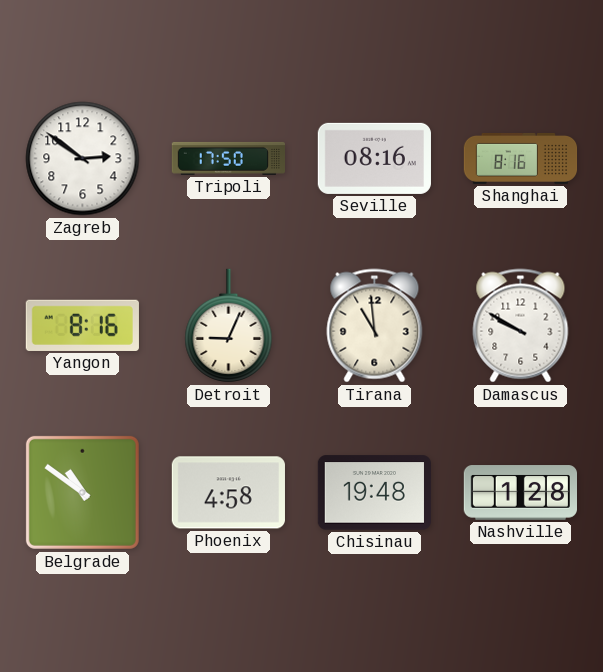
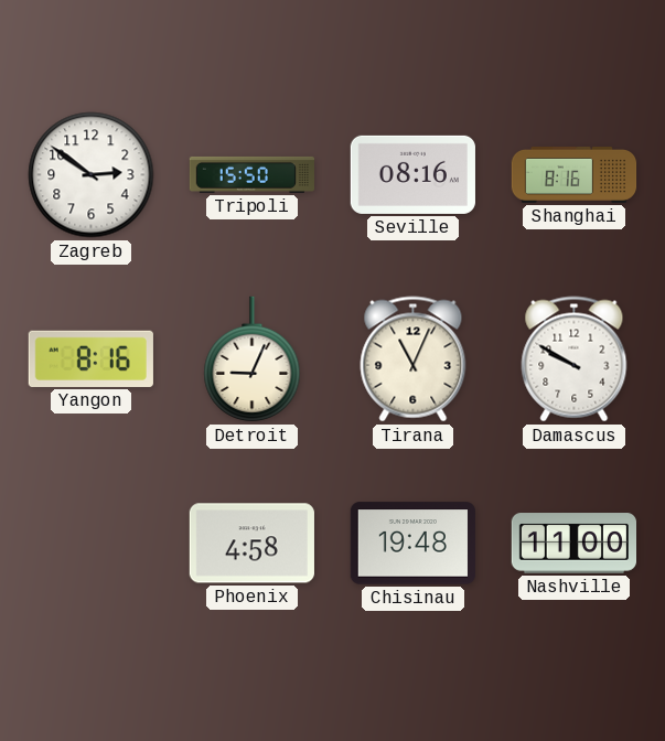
Tripoli: 17:50 -> 15:50 (251, 174)
Tirana: 10:59 -> 11:04 (414, 359)
Belgrade: 10:51 -> none (82, 492)
Nashville: 1:28 -> 11:00 (573, 544)
